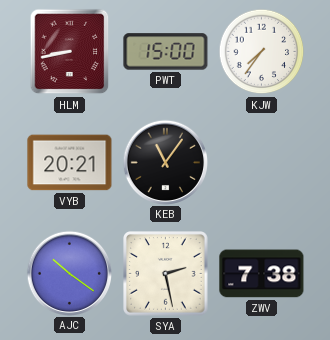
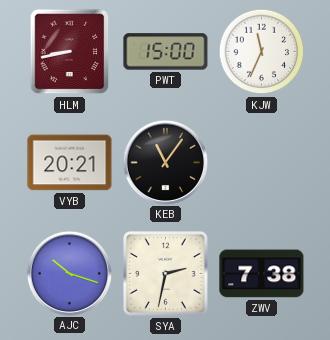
KJW: 7:36 -> 11:34 (262, 52)
AJC: 10:21 -> 10:18 (69, 273)
SYA: 2:28 -> 2:32 (166, 274)
